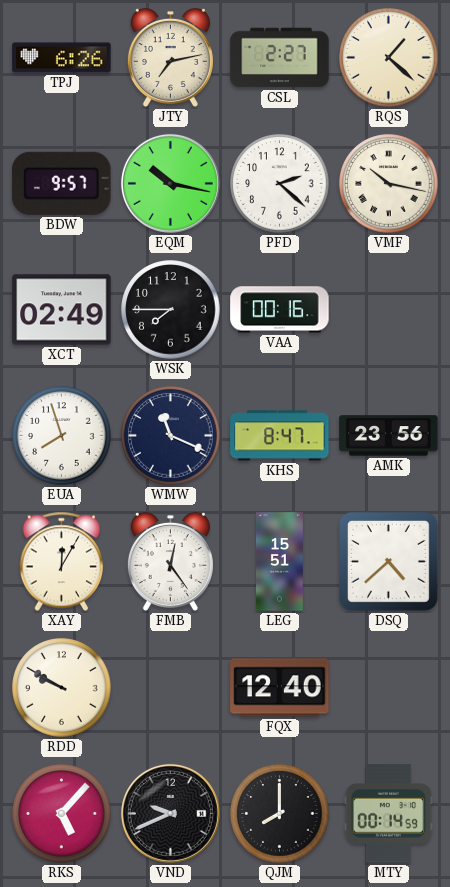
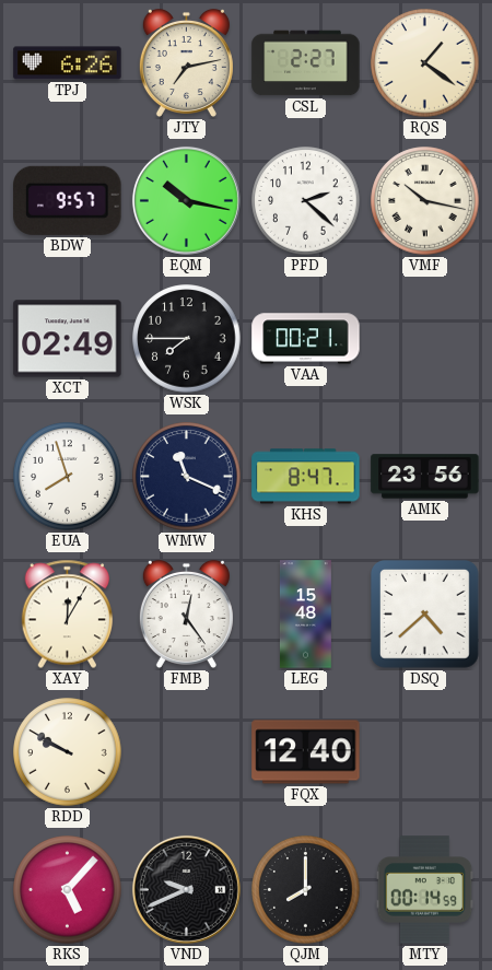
RQS: 1:22 -> 1:21 (425, 63)
VAA: 00:16 -> 00:21 (306, 339)
LEG: 15:51 -> 15:48 (305, 615)
